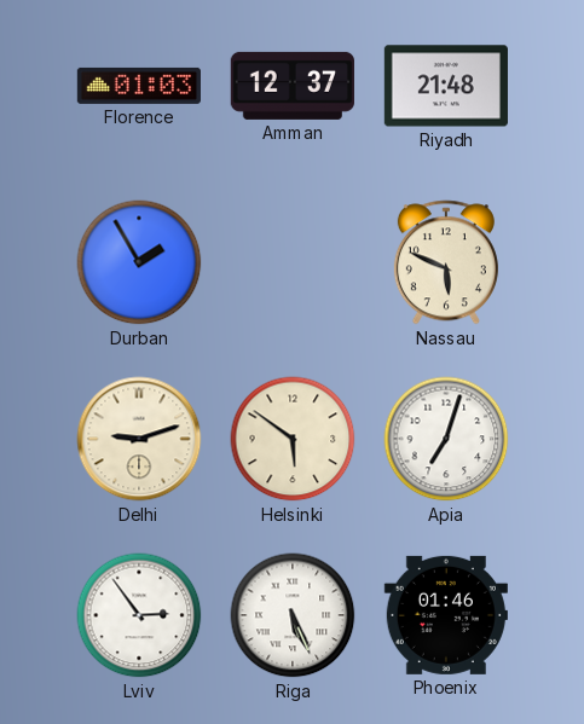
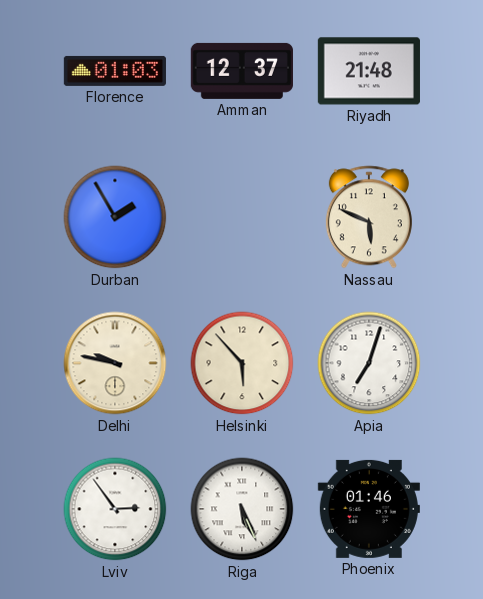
Delhi: 9:12 -> 9:47 (115, 363)
Helsinki: 5:51 -> 5:53 (242, 363)
